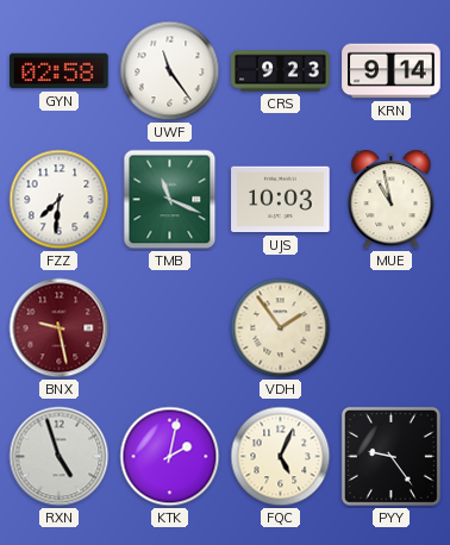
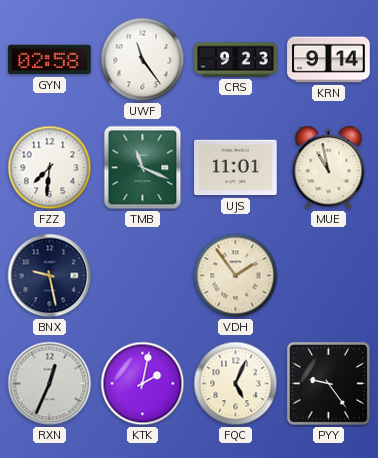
UJS: 10:03 -> 11:01 (236, 168)
BNX dial: burgundy -> navy (50, 276)
RXN: 4:57 -> 12:34 (50, 384)
